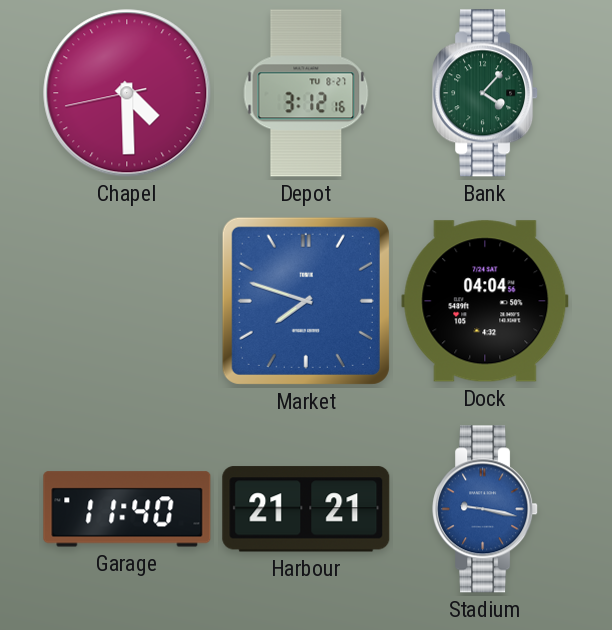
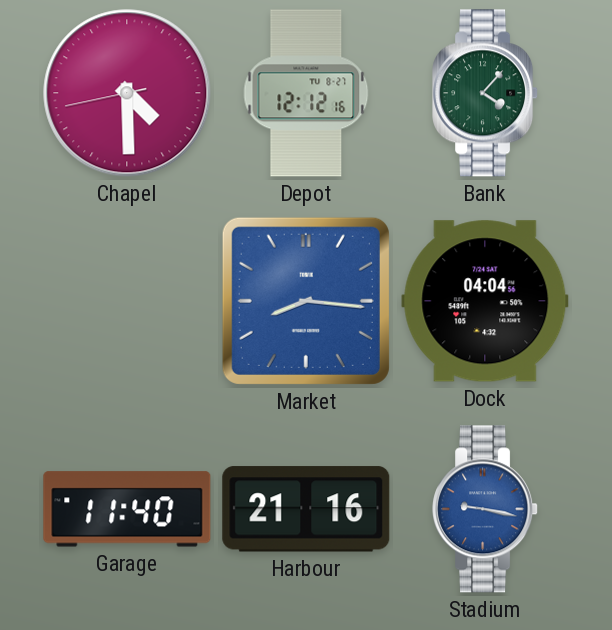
Depot: 3:12 -> 12:12 (306, 93)
Market: 7:48 -> 8:16 (306, 301)
Harbour: 21:21 -> 21:16 (306, 509)
